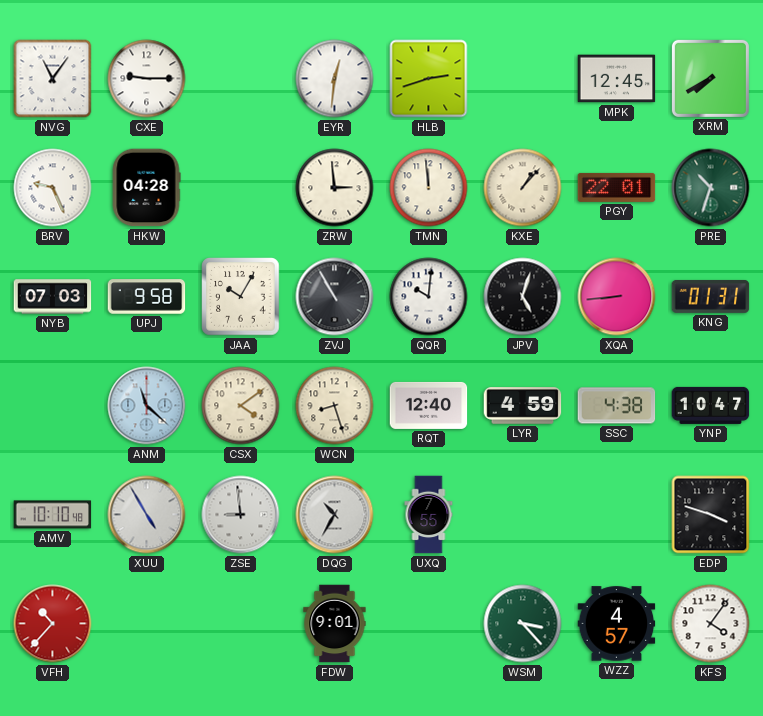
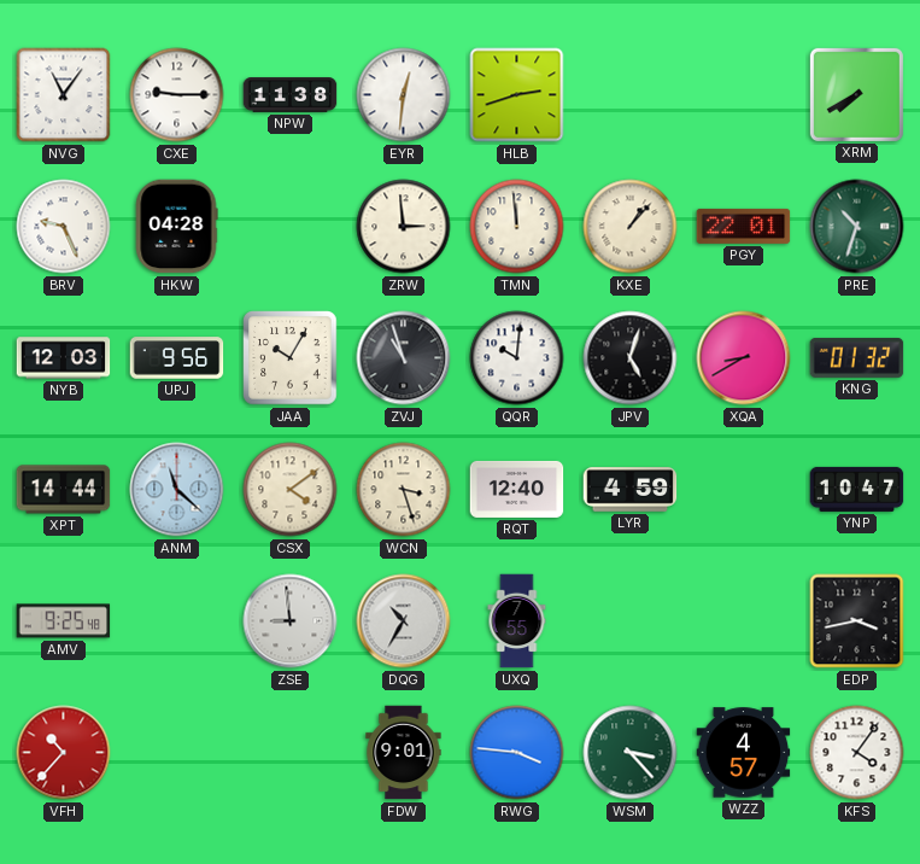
NPW: none -> 11:38 (291, 95)
MPK: 12:45 -> none (617, 79)
NYB: 07:03 -> 12:03 (64, 358)
UPJ: 9:58 -> 9:56 (177, 358)
ZVJ: 10:55 -> 10:57 (404, 358)
XQA: 8:44 -> 8:40 (744, 358)
KNG: 01:31 -> 01:32 (857, 357)
XPT: none -> 14:44 (64, 490)
WCN: 8:27 -> 3:27 (404, 490)
SSC: 4:38 -> none (617, 406)
AMV: 10:10 -> 9:25 (64, 621)
XUU: 4:55 -> none (147, 515)
EDP: 3:48 -> 3:43 (857, 621)
RWG: none -> 3:46 (517, 753)
